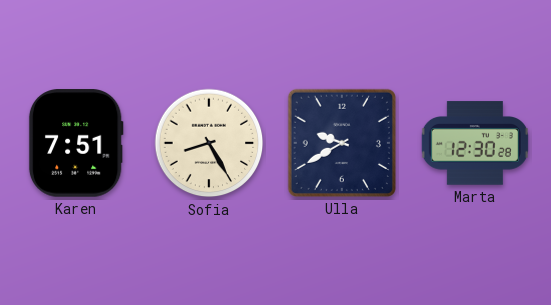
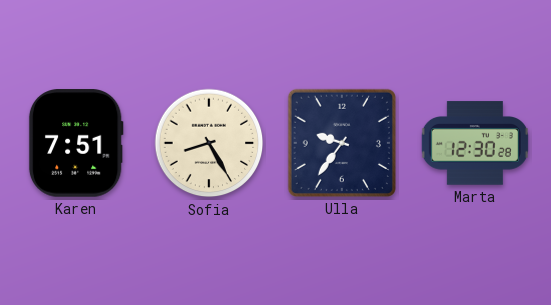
Ulla: 9:40 -> 9:36 (342, 143)
